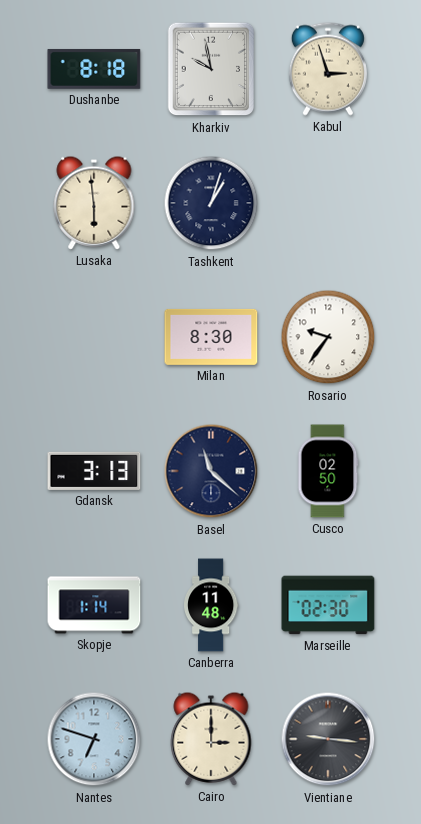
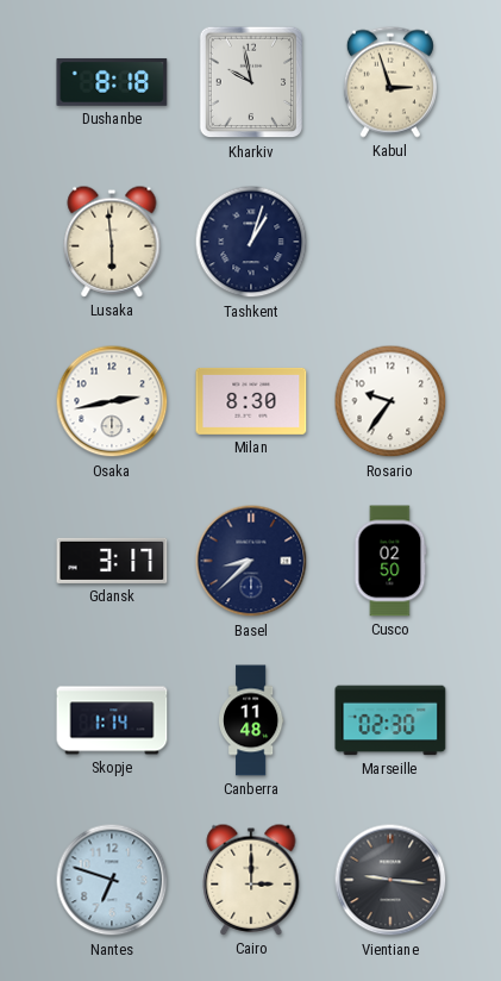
Osaka: none -> 2:43 (112, 401)
Gdansk: 3:13 -> 3:17 (112, 561)
Basel: 11:22 -> 8:38 (251, 561)
